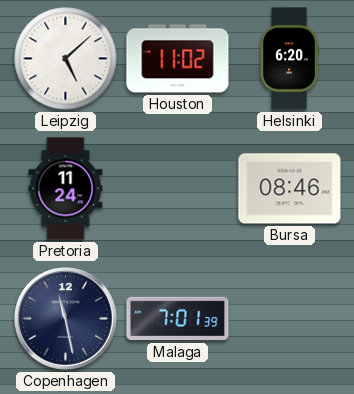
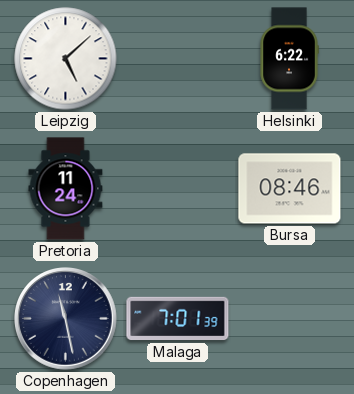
Houston: 11:02 -> none (178, 59)
Helsinki: 6:20 -> 6:22 (289, 59)
